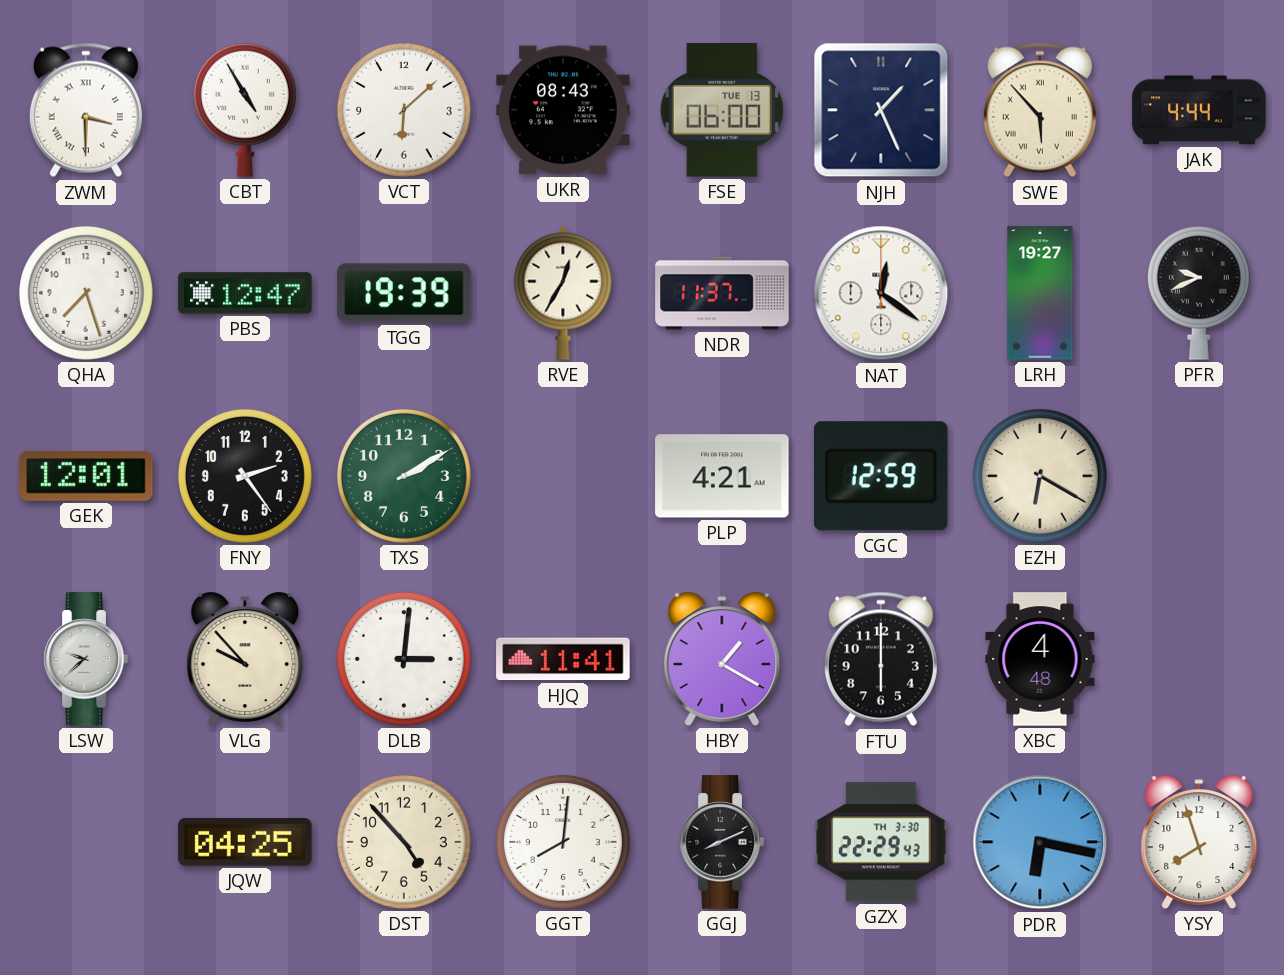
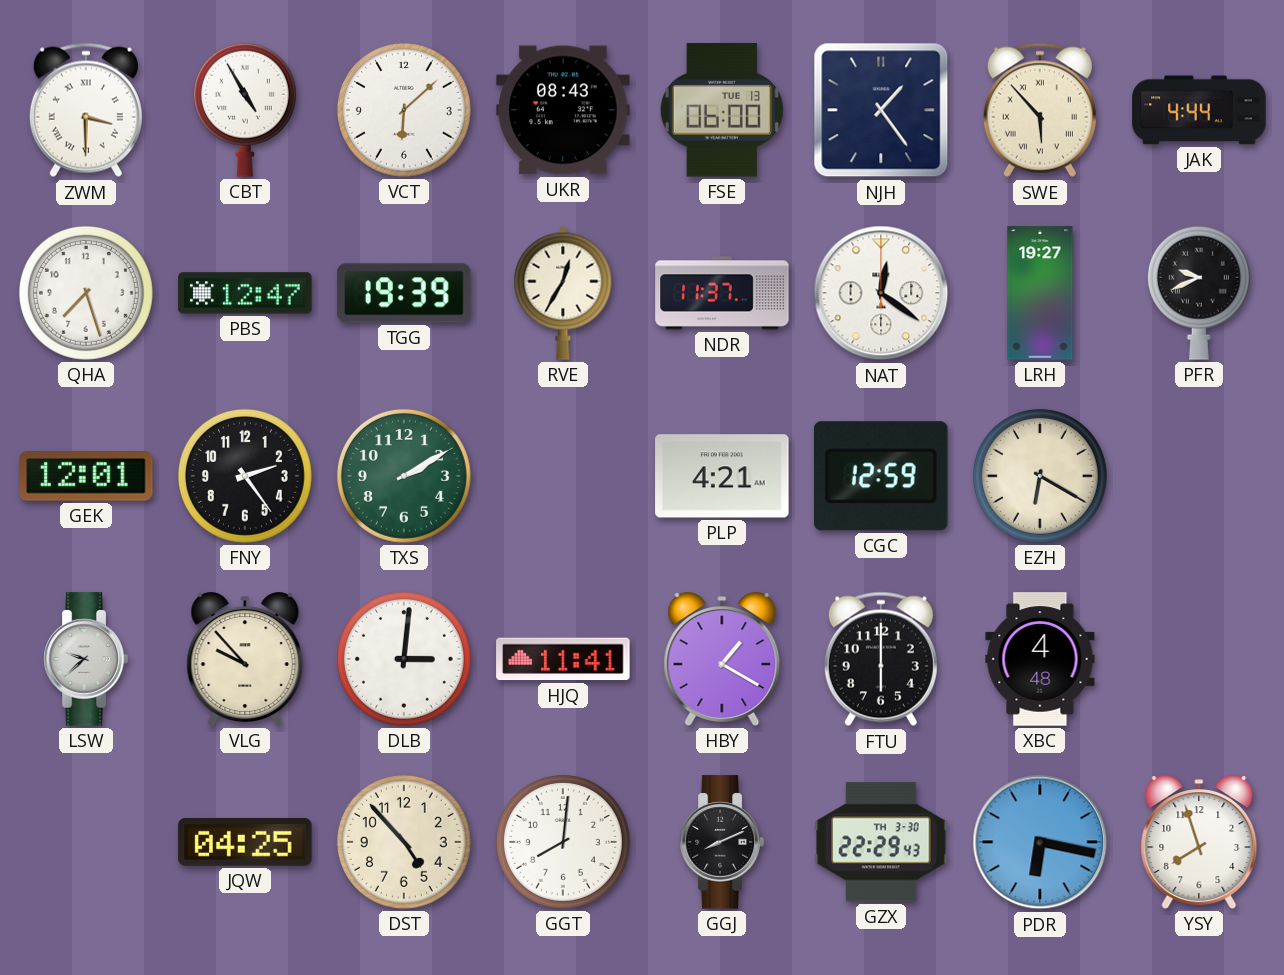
NJH: 1:26 -> 1:24 (881, 110)
